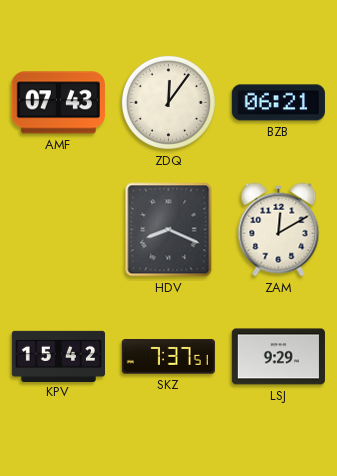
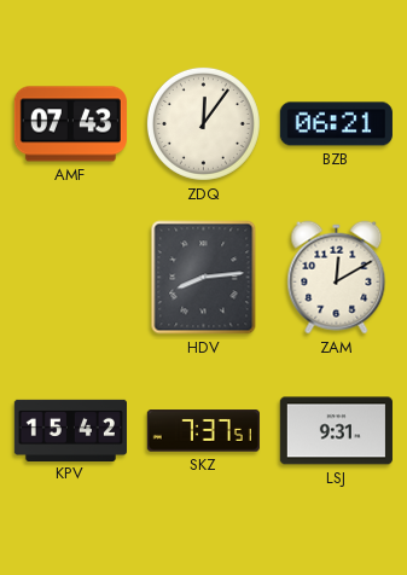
HDV: 8:19 -> 8:14 (204, 278)
LSJ: 9:29 -> 9:31 (336, 431)
